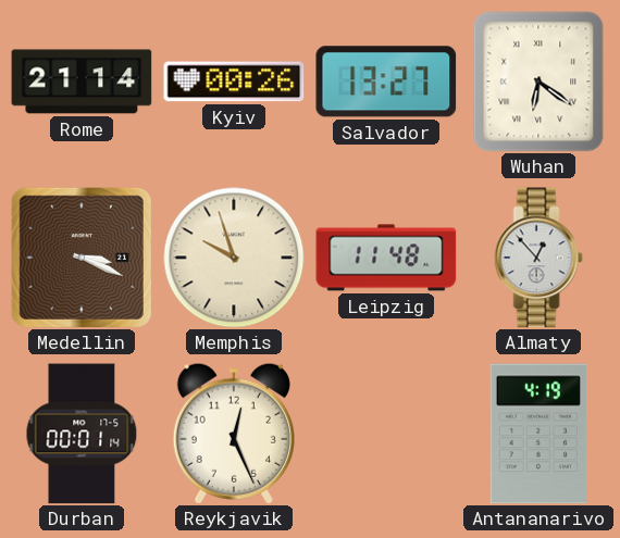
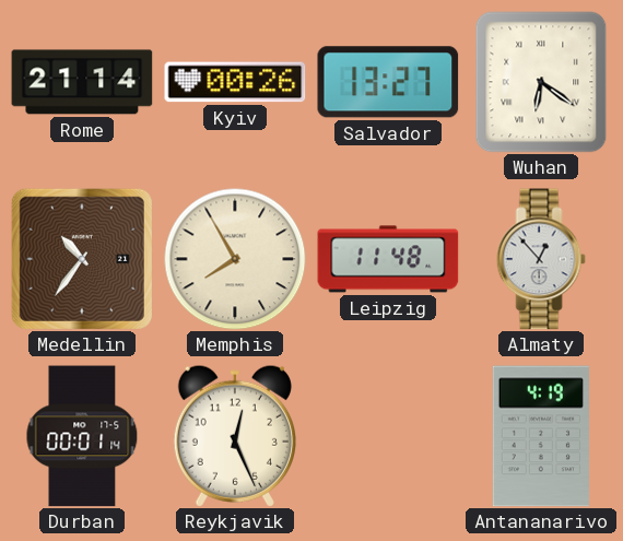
Medellin: 3:19 -> 10:36 (82, 259)
Memphis: 9:57 -> 7:55 (235, 259)
